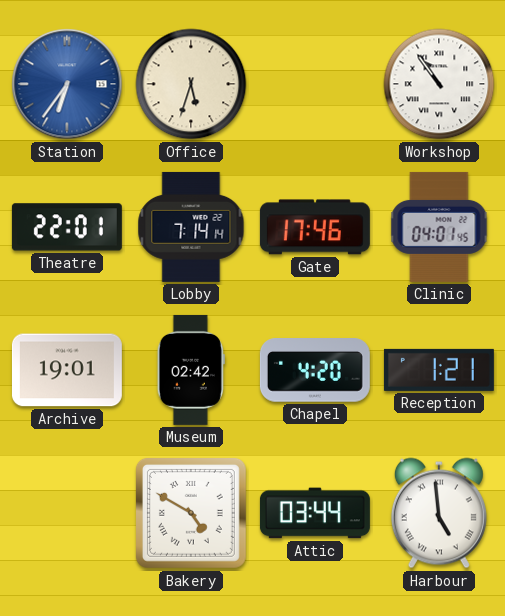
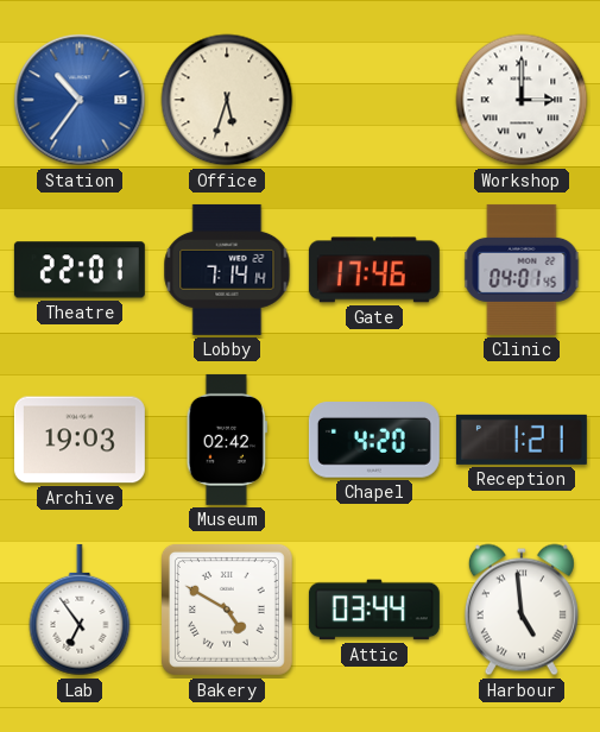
Station: 6:36 -> 10:36 (80, 100)
Workshop: 10:54 -> 3:00 (522, 100)
Archive: 19:01 -> 19:03 (80, 440)
Lab: none -> 6:54 (80, 610)
